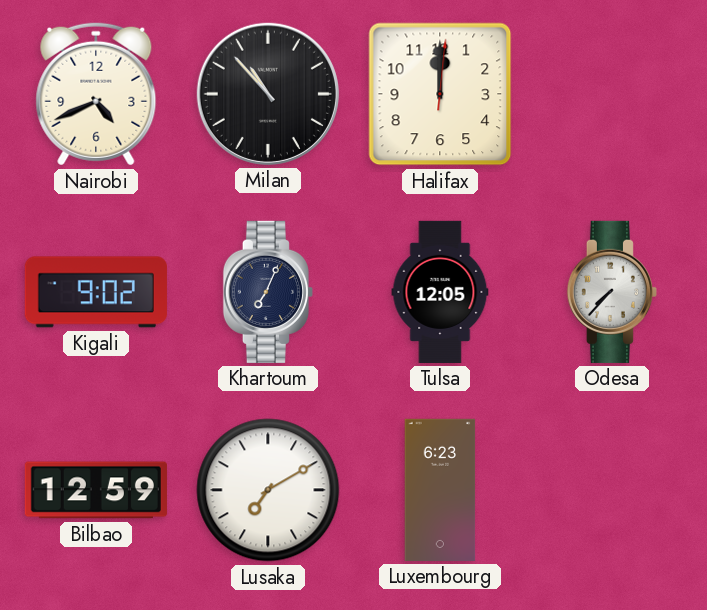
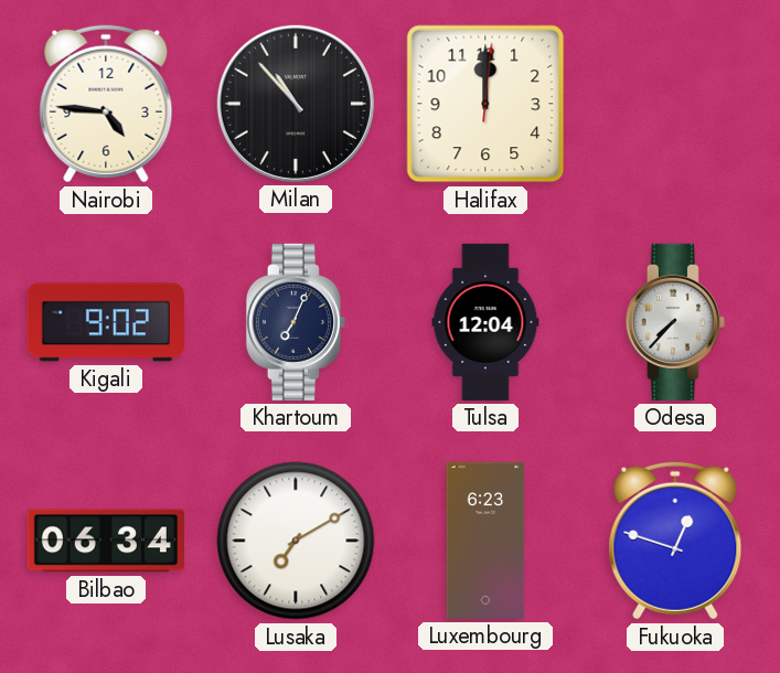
Nairobi: 4:41 -> 4:46 (106, 104)
Tulsa: 12:05 -> 12:04 (485, 322)
Bilbao: 12:59 -> 06:34 (106, 541)
Fukuoka: none -> 12:48 (675, 541)
